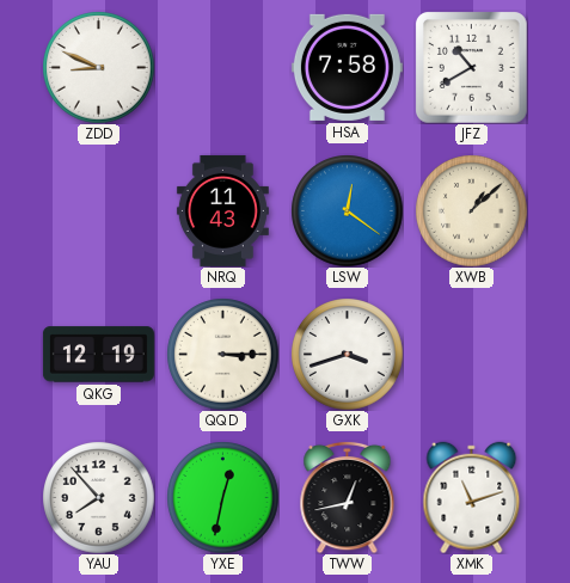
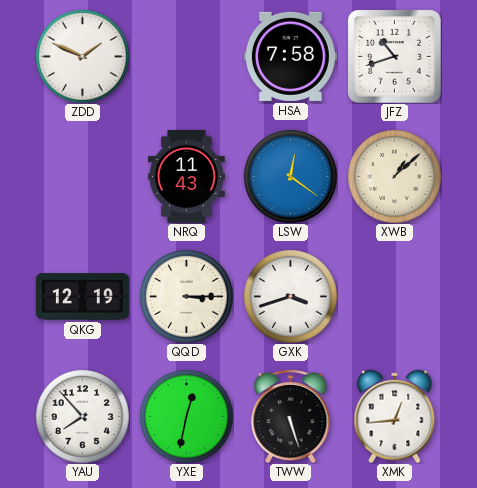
ZDD: 8:49 -> 1:49 (82, 56)
JFZ: 10:40 -> 10:42 (395, 57)
TWW: 12:43 -> 5:27 (291, 416)
XMK: 11:12 -> 12:44 (395, 416)
